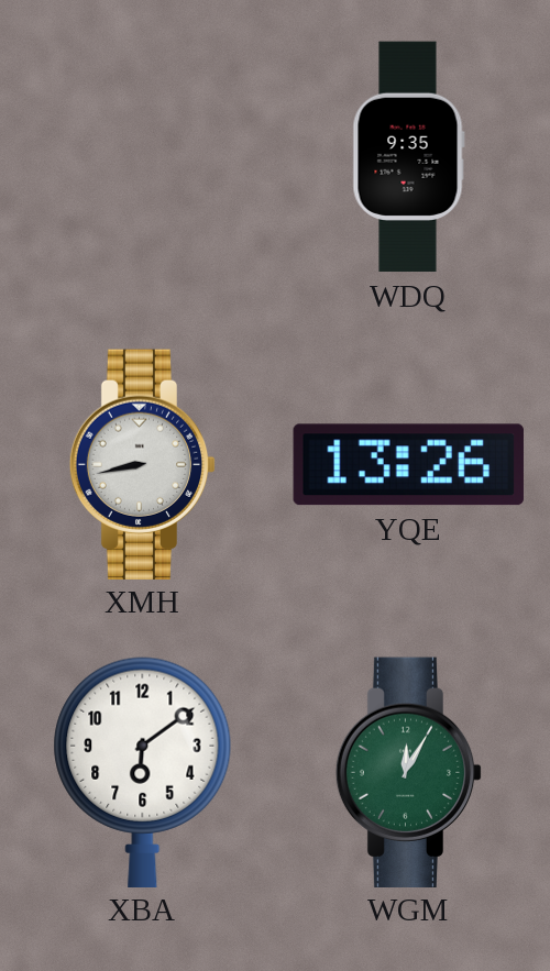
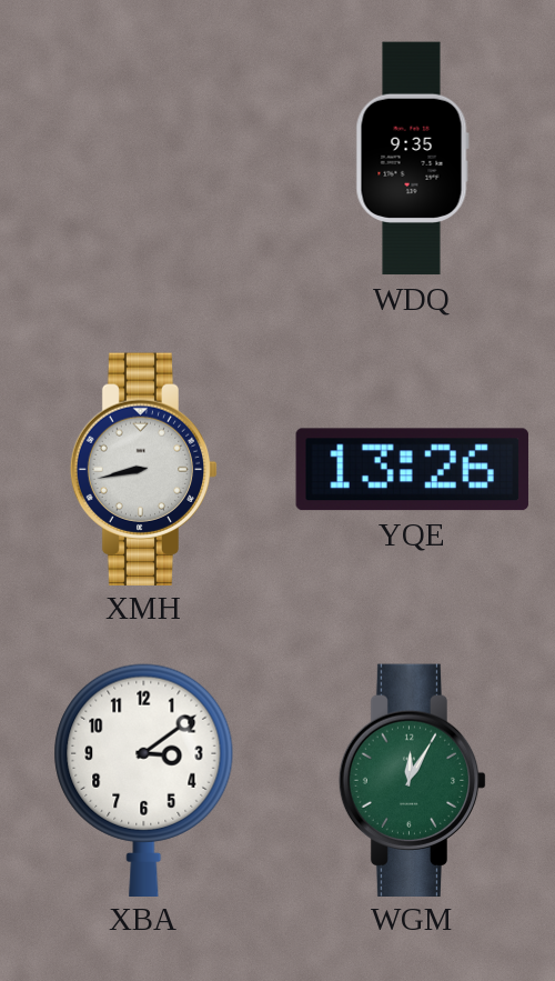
XBA: 6:09 -> 3:09 (144, 780)
